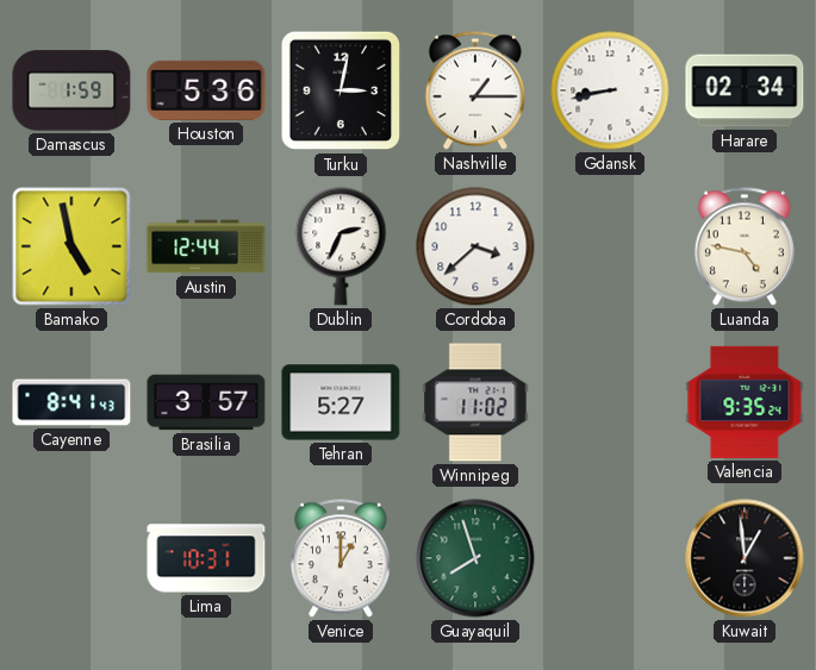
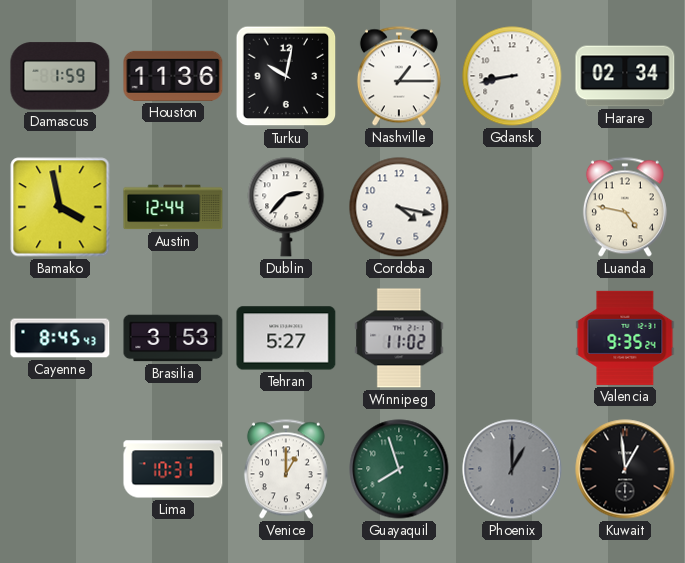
Houston: 5:36 -> 11:36 (173, 76)
Turku: 3:02 -> 10:02 (286, 76)
Bamako: 4:58 -> 3:58 (60, 207)
Dublin: 2:34 -> 2:37 (286, 207)
Cordoba: 3:38 -> 4:17 (399, 207)
Cayenne: 8:41 -> 8:45 (60, 338)
Brasilia: 3:57 -> 3:53 (173, 338)
Phoenix: none -> 1:00 (512, 469)
